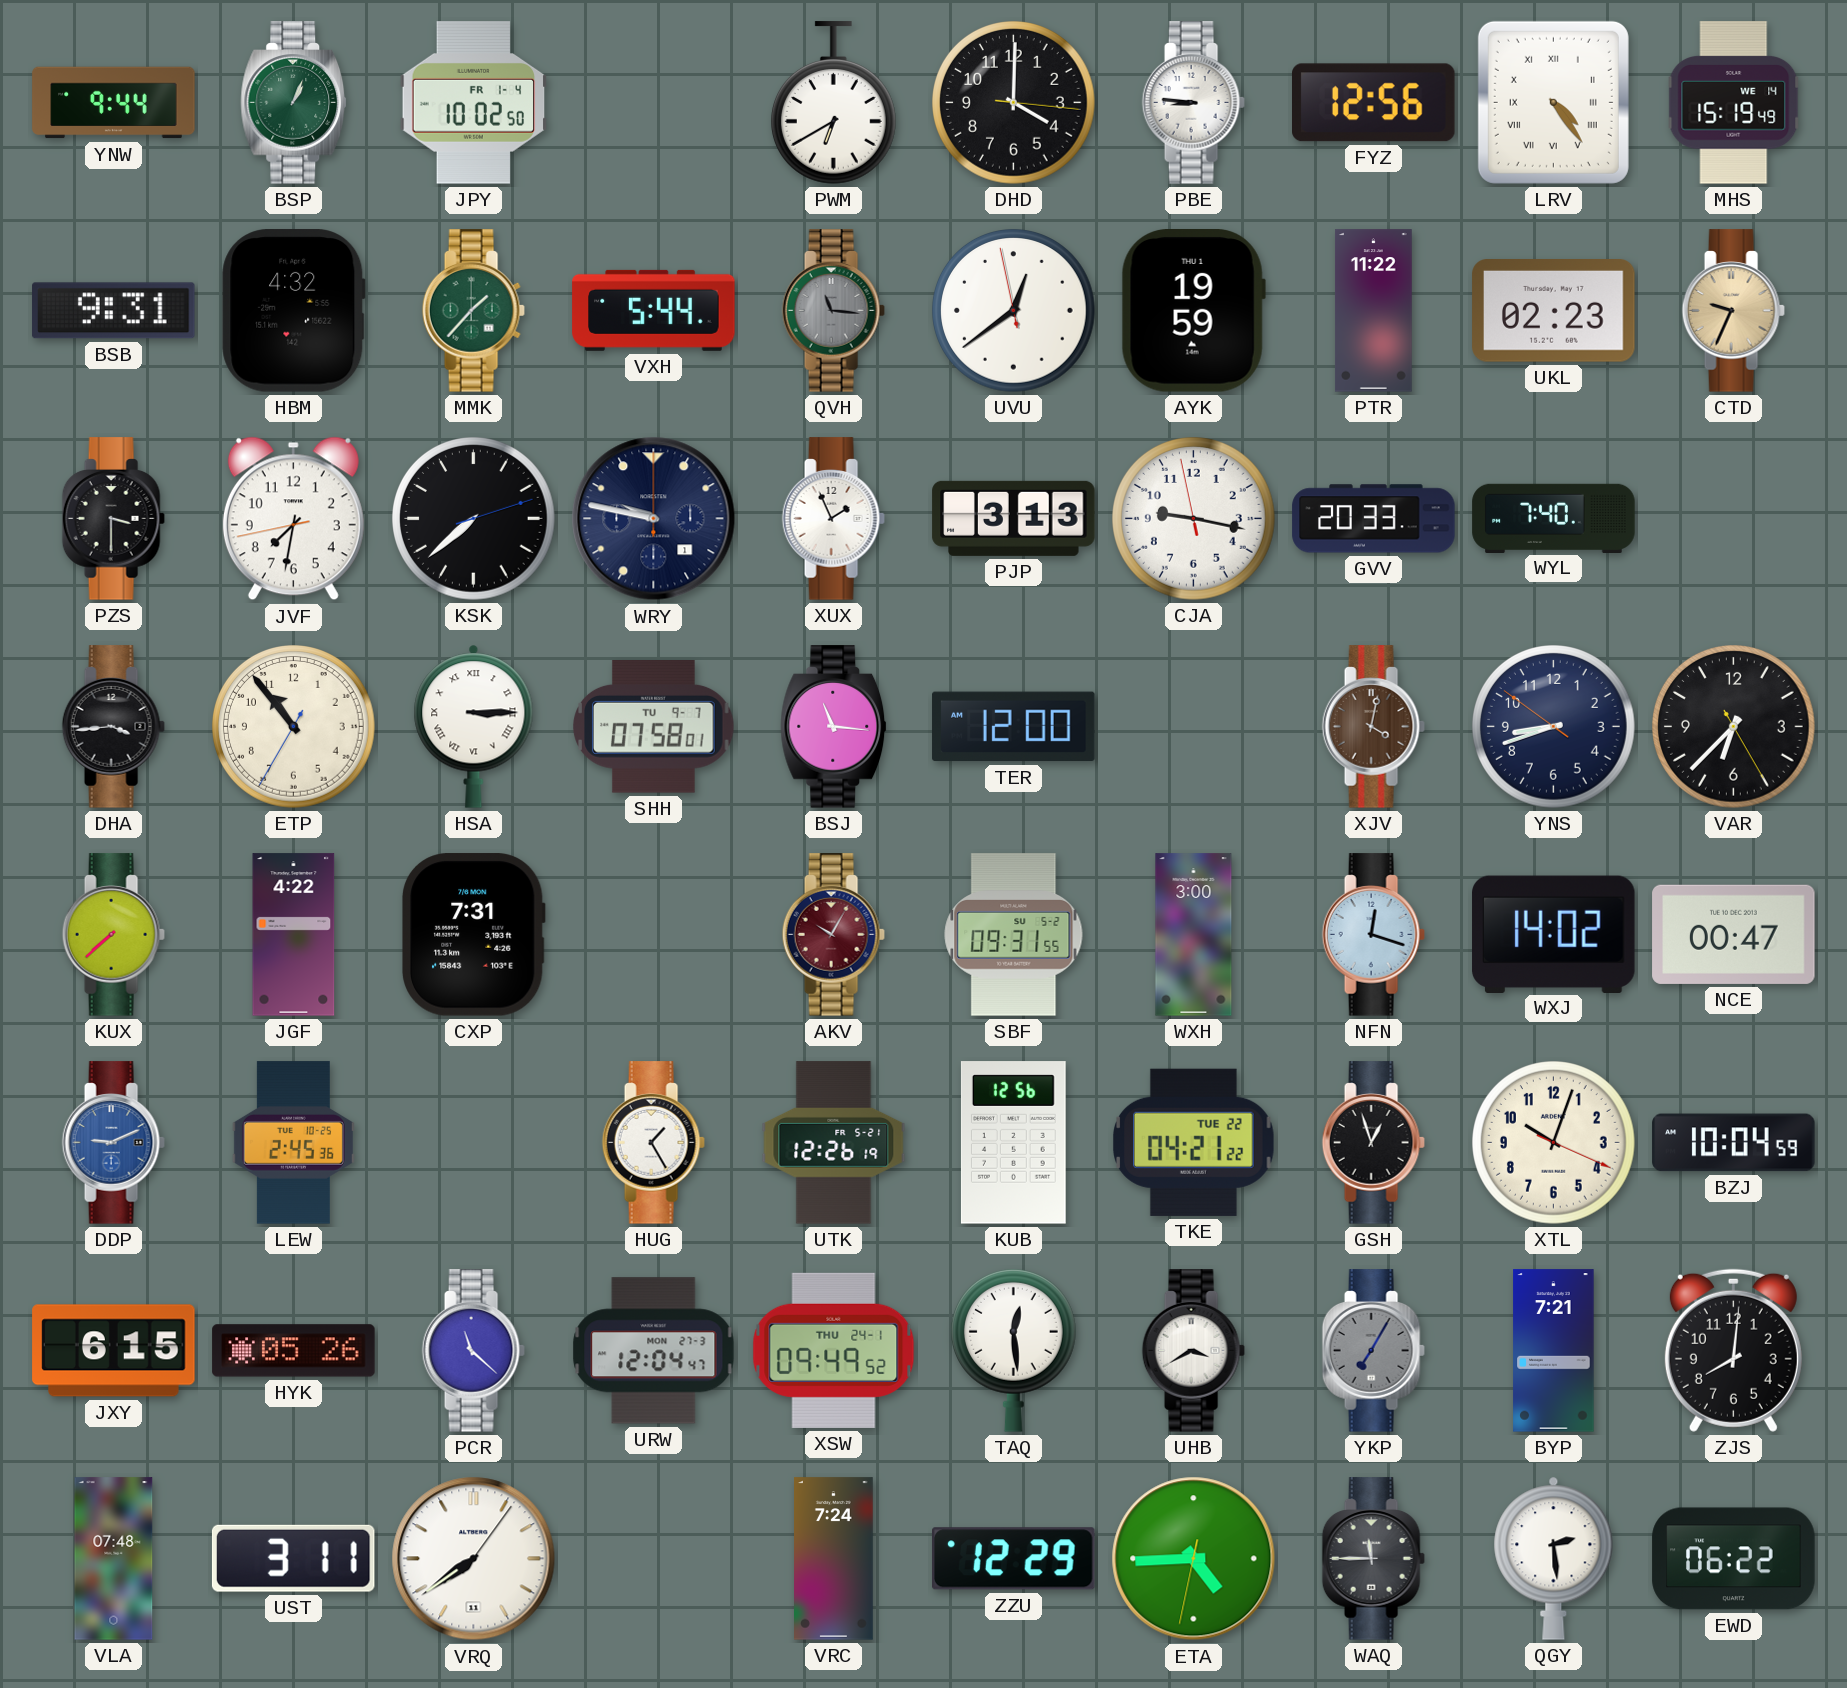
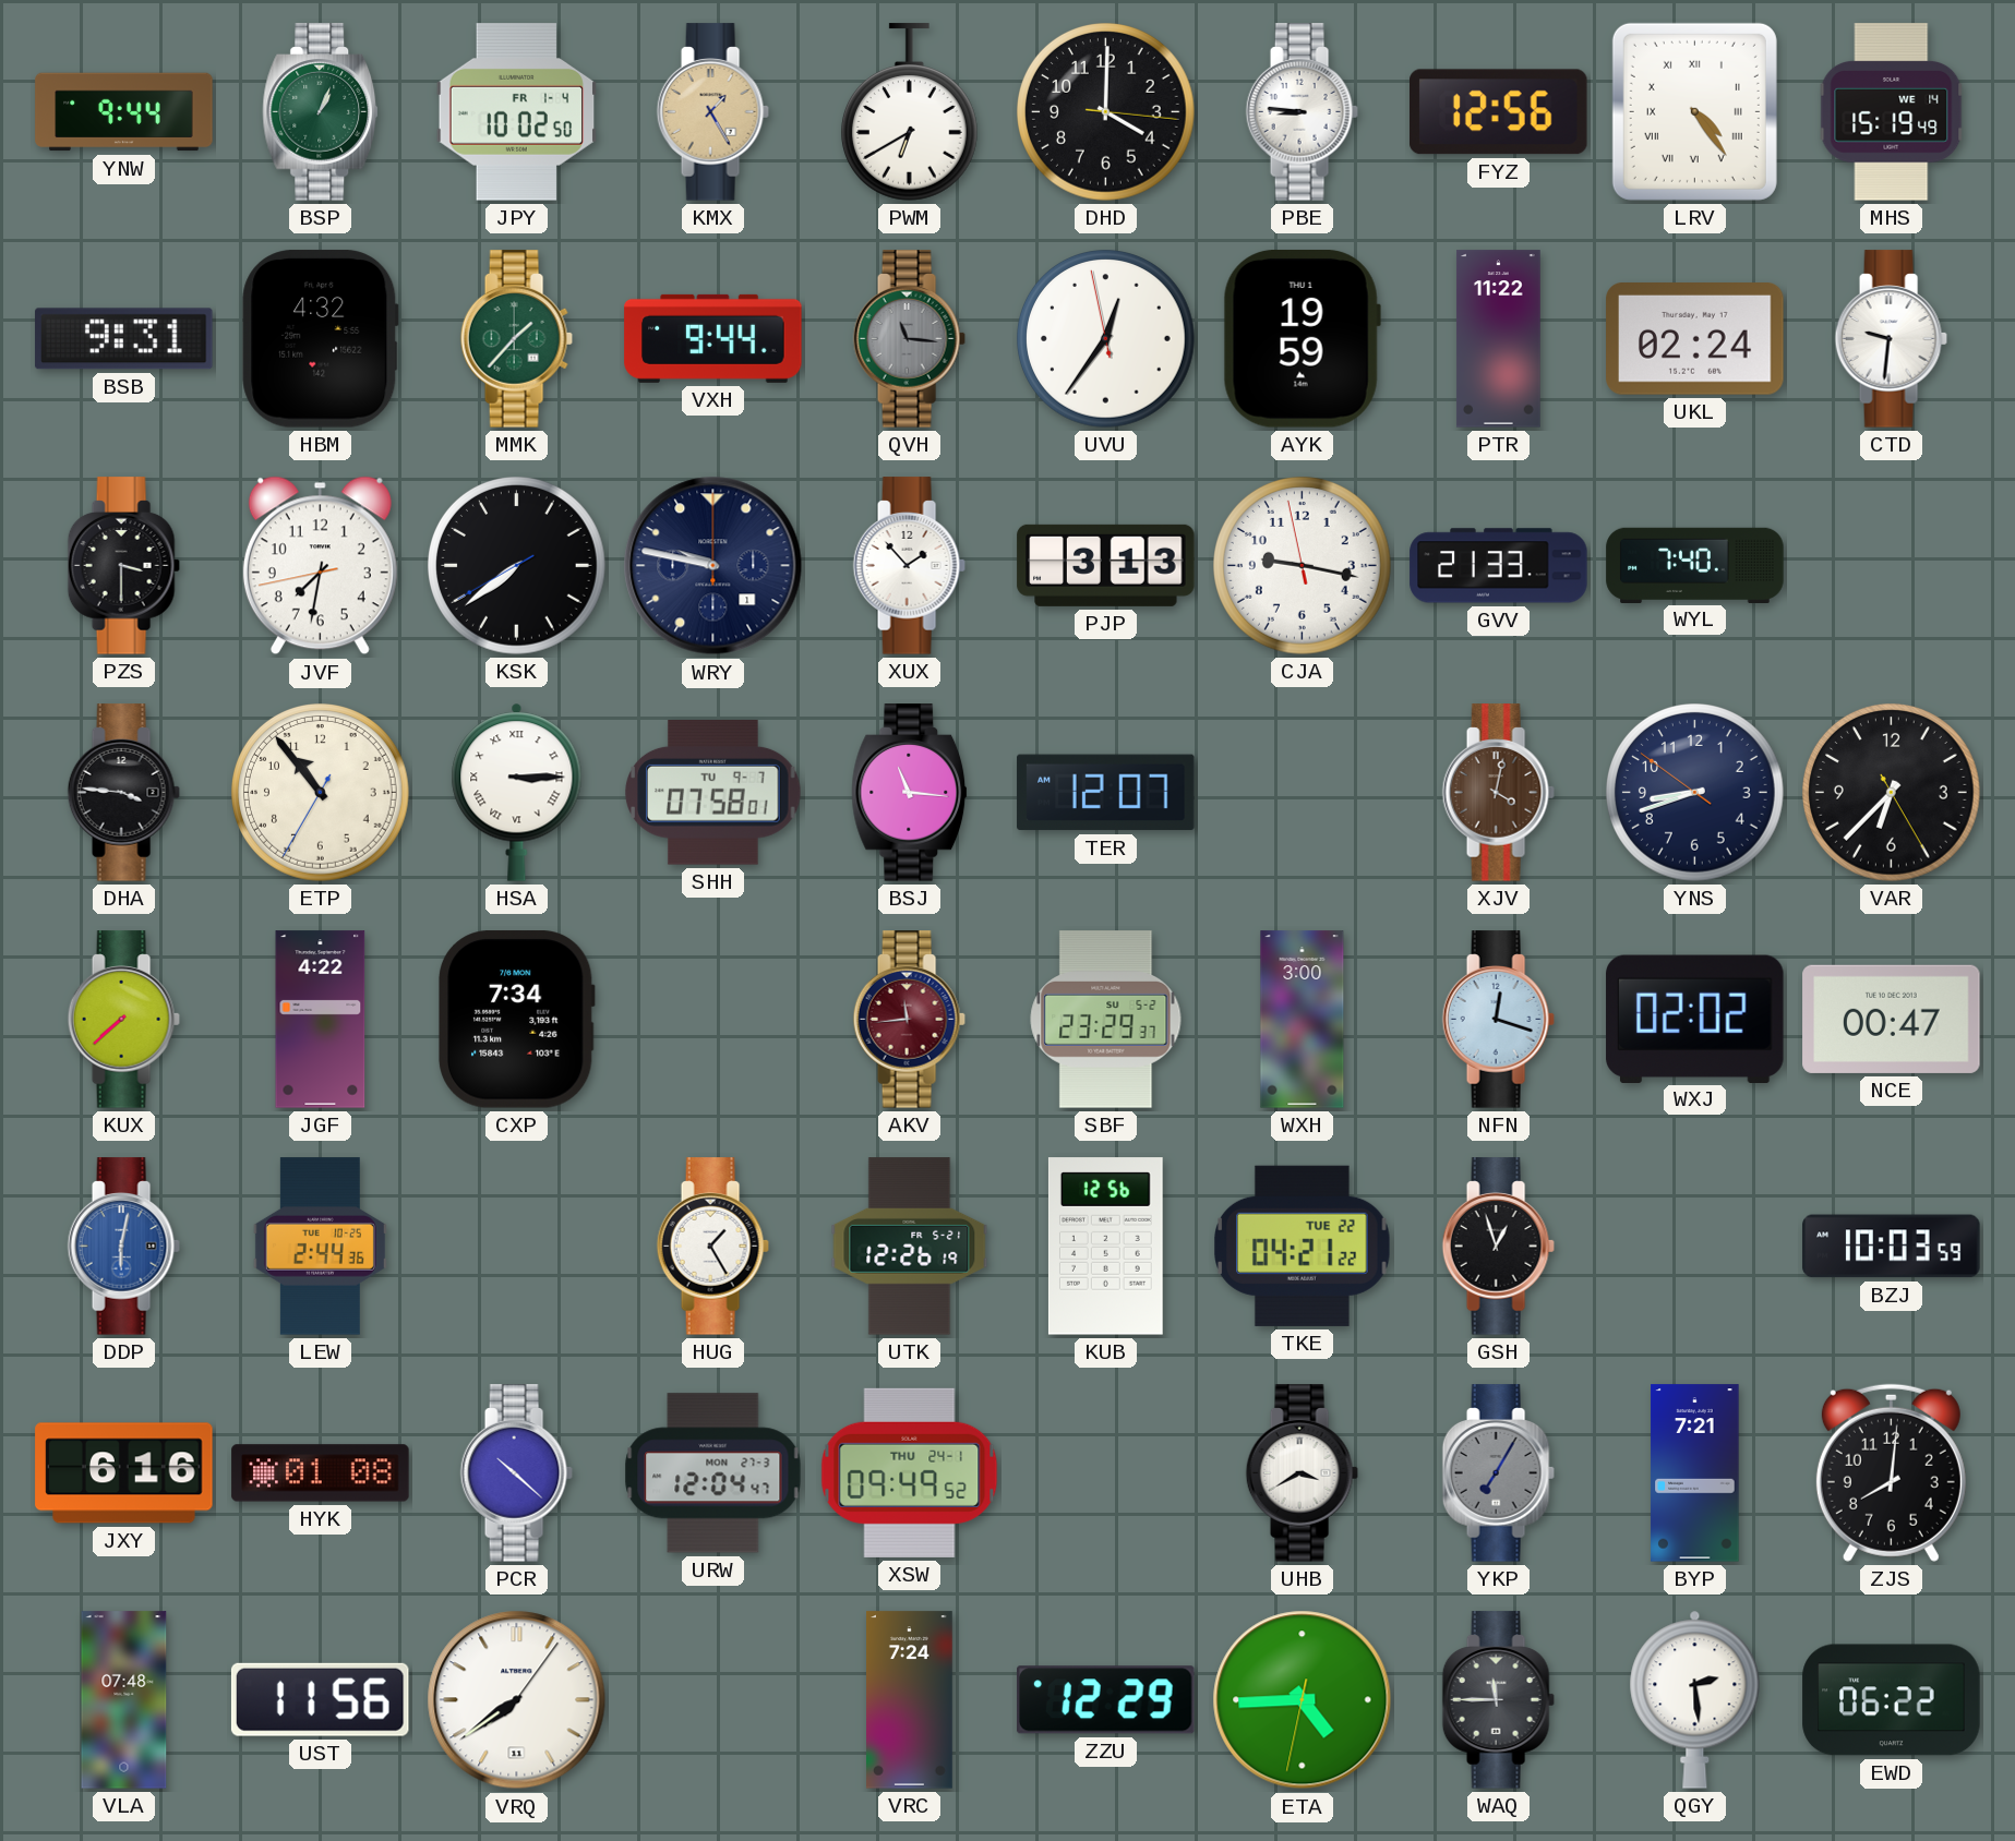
KMX: none -> 1:25 (712, 112)
VXH: 5:44 -> 9:44 (713, 338)
UVU: 12:38 -> 12:35 (1106, 339)
UKL: 02:23 -> 02:24 (1695, 339)
CTD: 9:34 -> 9:31 (1891, 339)
CTD dial: champagne -> white (1891, 339)
KSK: 7:38:12 -> 7:38:40 (517, 566)
XUX: 1:56 -> 1:53 (909, 566)
GVV: 20:33 -> 21:33 (1499, 566)
DHA: 3:44 -> 3:46 (123, 793)
TER: 12:00 -> 12:07 (1106, 793)
CXP: 7:31 -> 7:34 (516, 1020)
AKV: 10:05 -> 11:44 (909, 1020)
SBF: 09:31 -> 23:29 (1106, 1020)
WXJ: 14:02 -> 02:02 (1695, 1019)
DDP: 9:11 -> 6:02 (123, 1247)
LEW: 2:45 -> 2:44 (320, 1247)
XTL: 10:03 -> none (1554, 1143)
BZJ: 10:04 -> 10:03 (1892, 1247)
JXY: 6:15 -> 6:16 (124, 1473)
HYK: 05:26 -> 01:08 (321, 1473)
PCR: 11:22 -> 10:22 (516, 1473)
TAQ: 12:29 -> none (1013, 1350)
UST: 3:11 -> 11:56 (320, 1699)
